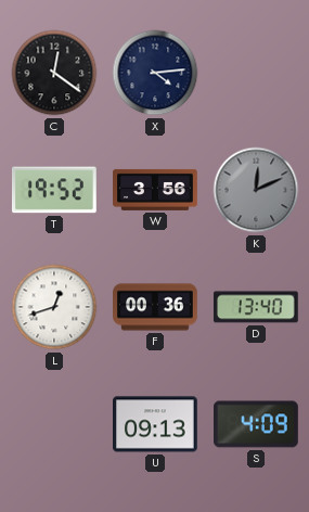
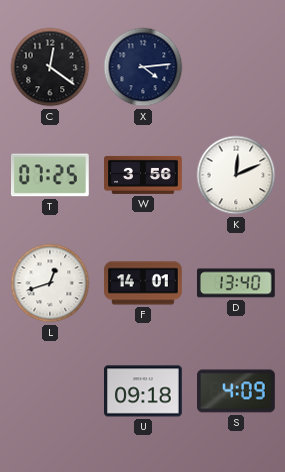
T: 19:52 -> 07:25 (51, 175)
K dial: grey -> white (236, 175)
F: 00:36 -> 14:01 (143, 283)
U: 09:13 -> 09:18 (144, 391)
